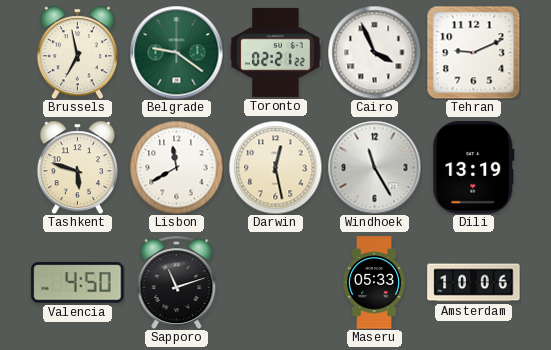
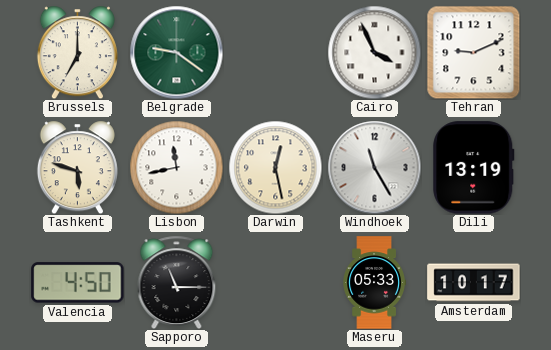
Brussels: 6:58 -> 7:00 (77, 52)
Toronto: 02:21 -> none (276, 52)
Lisbon: 11:40 -> 11:43 (176, 167)
Sapporo: 11:12 -> 11:15 (177, 282)
Amsterdam: 10:06 -> 10:17 (474, 283)
